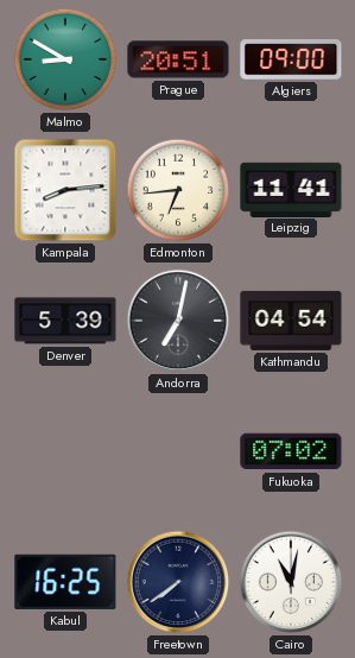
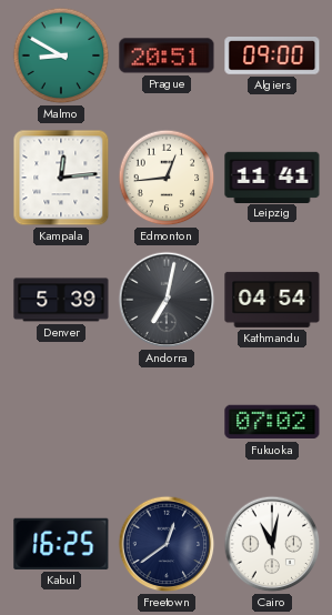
Kampala: 8:14 -> 12:14 (61, 178)
Edmonton: 6:44 -> 12:44 (167, 178)
Freetown: 7:39 -> 12:39 (167, 544)
